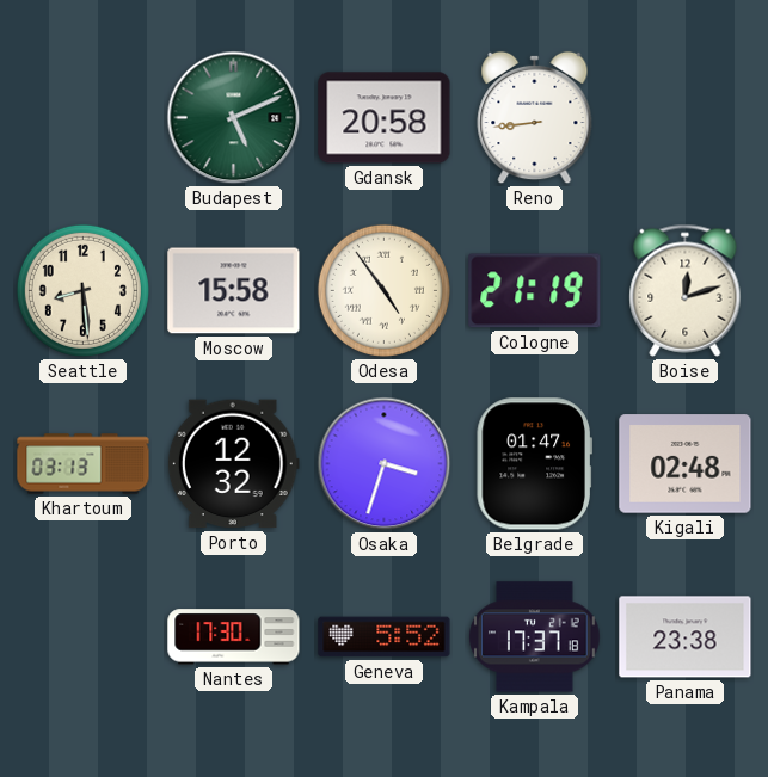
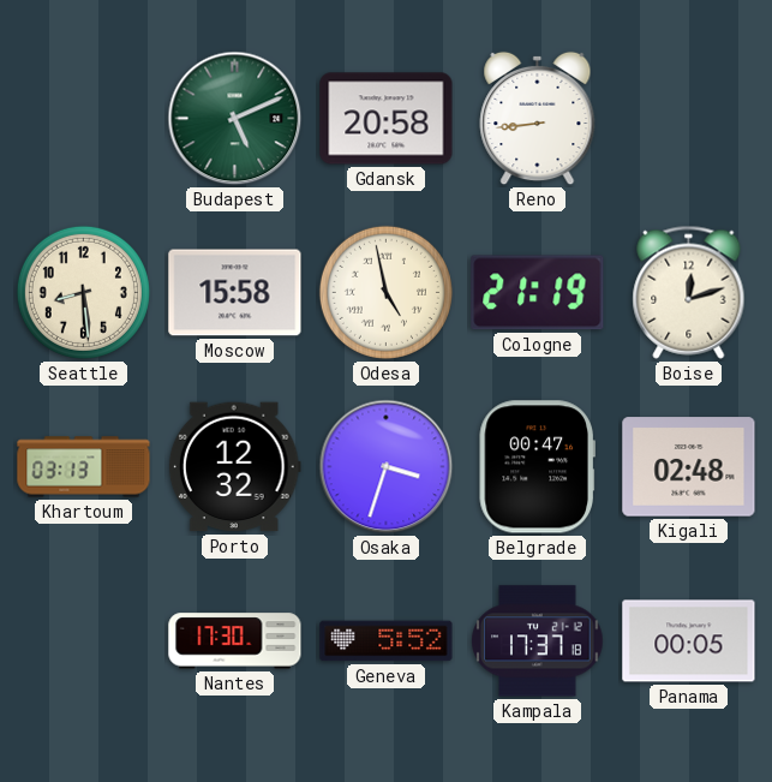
Odesa: 4:54 -> 4:58 (385, 292)
Belgrade: 01:47 -> 00:47 (537, 467)
Panama: 23:38 -> 00:05 (689, 641)
